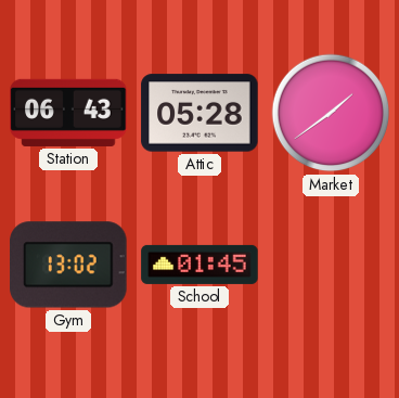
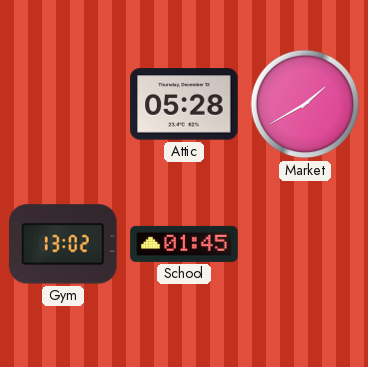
Station: 06:43 -> none (68, 113)
Market: 1:39 -> 1:40 (305, 104)
